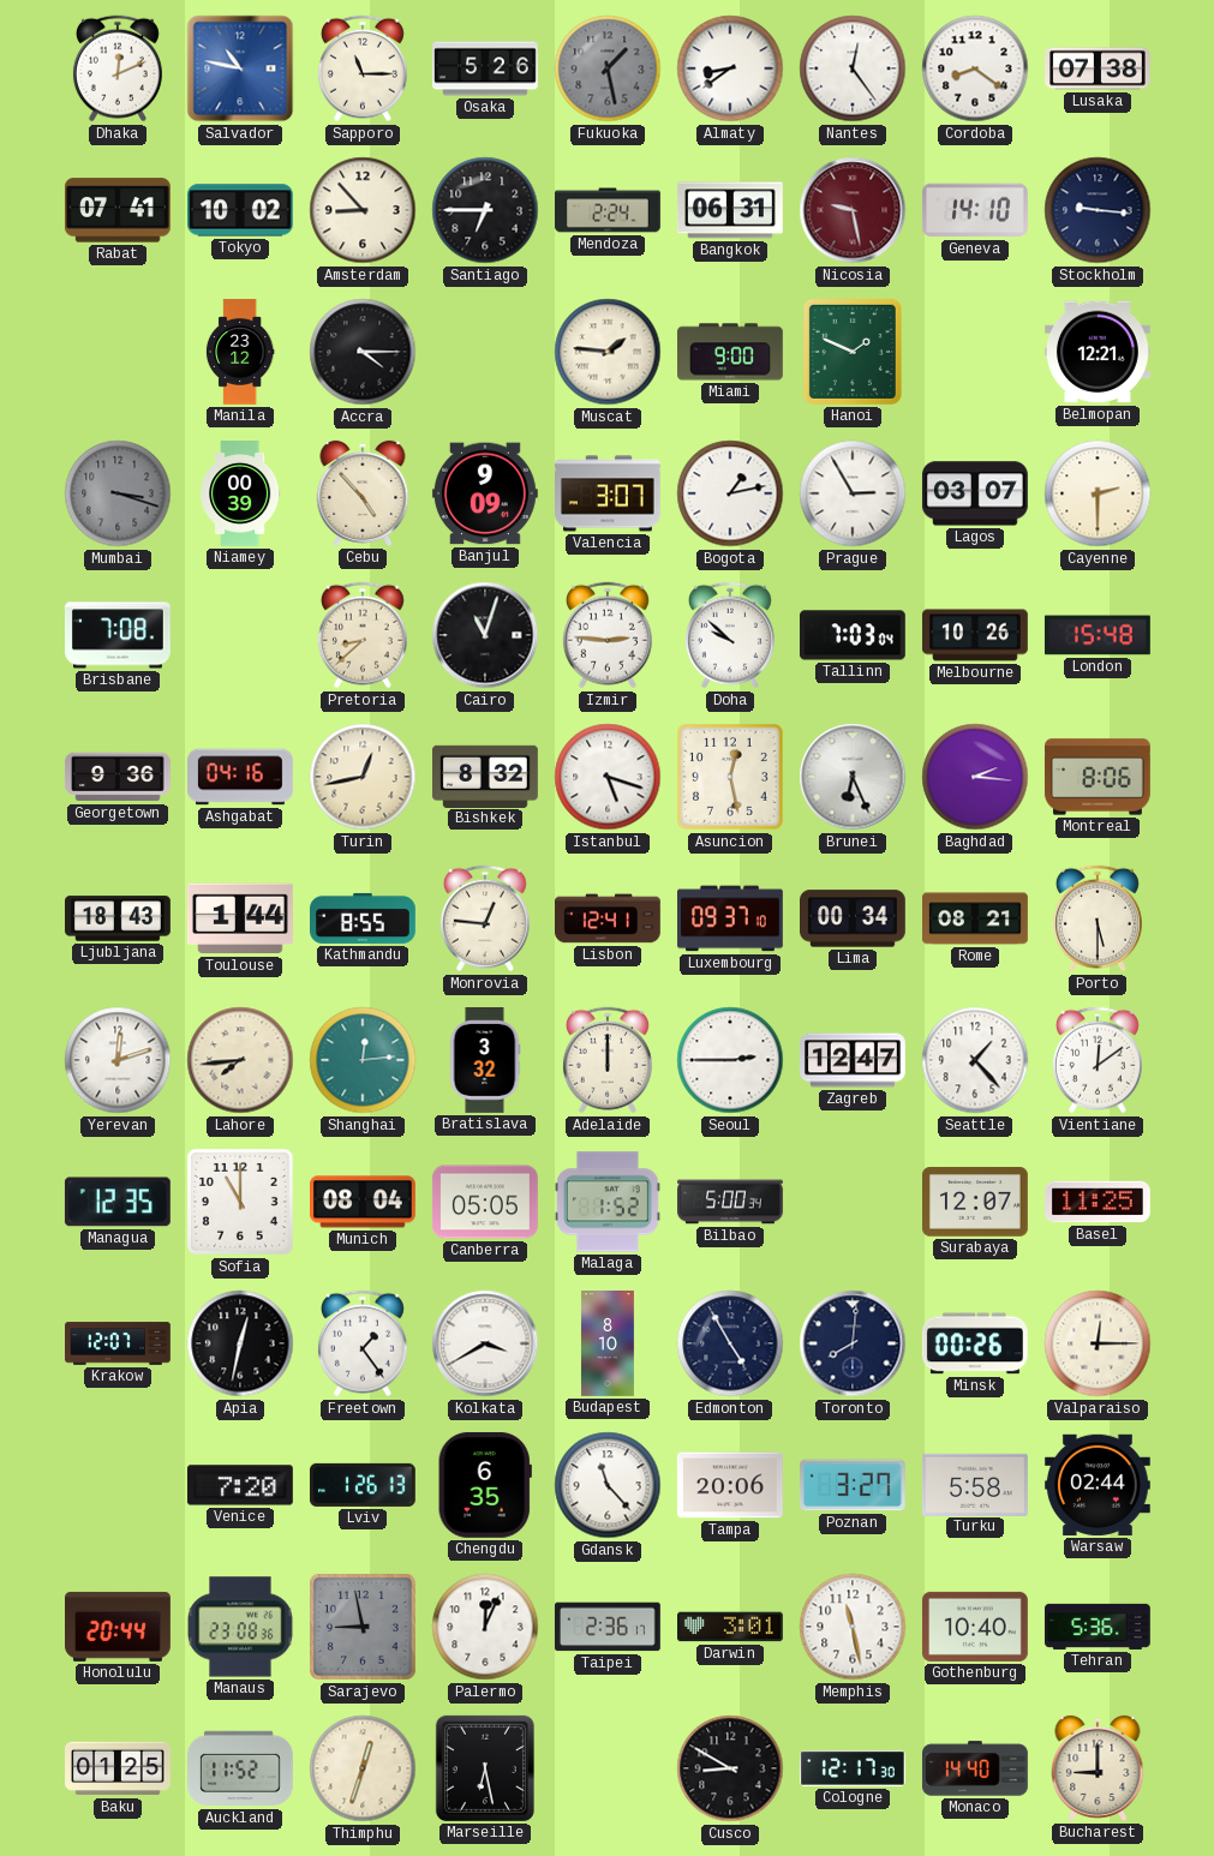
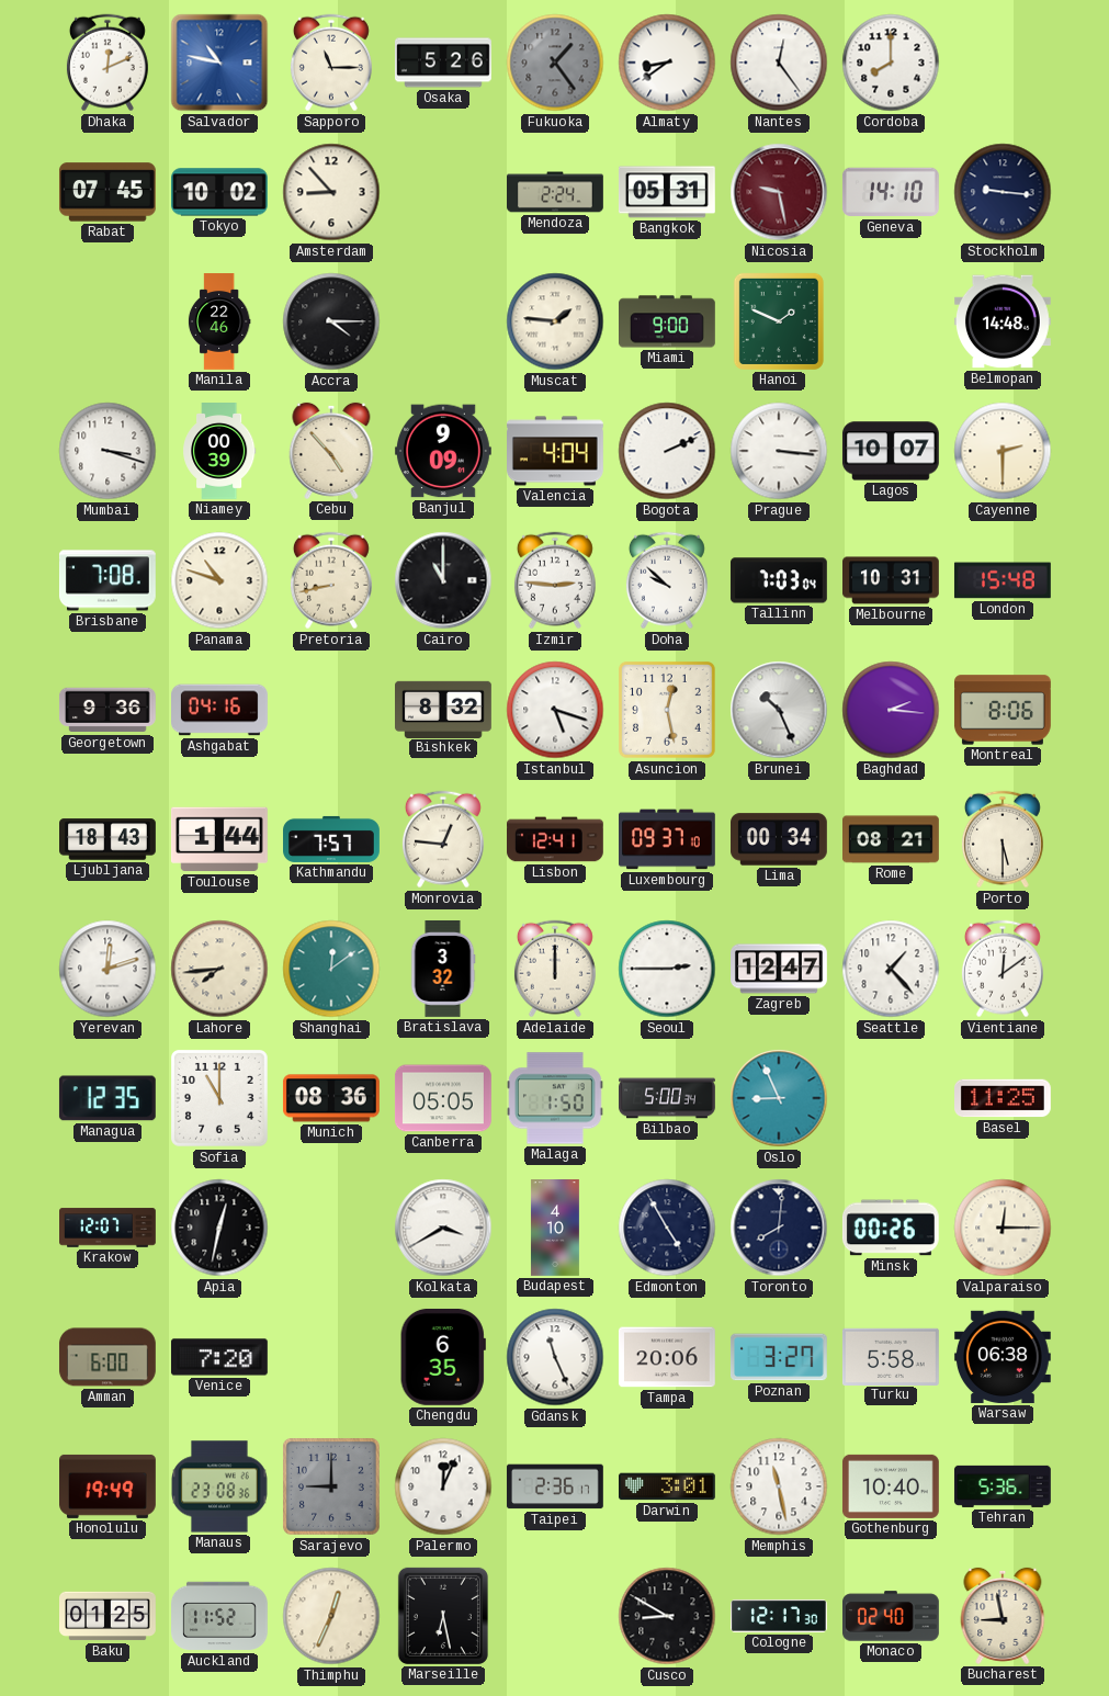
Fukuoka: 1:28 -> 1:24 (555, 63)
Cordoba: 8:21 -> 8:00 (891, 63)
Lusaka: 07:38 -> none (1099, 68)
Rabat: 07:41 -> 07:45 (107, 192)
Santiago: 6:45 -> none (485, 210)
Bangkok: 06:31 -> 05:31 (667, 192)
Manila: 23:12 -> 22:46 (219, 321)
Belmopan: 12:21 -> 14:48 (1003, 321)
Mumbai dial: grey -> white (107, 451)
Valencia: 3:07 -> 4:04 (556, 451)
Bogota: 1:13 -> 2:11 (667, 451)
Prague: 2:55 -> 3:16 (779, 451)
Lagos: 03:07 -> 10:07 (891, 451)
Panama: none -> 10:48 (219, 580)
Pretoria: 8:38 -> 8:43 (331, 580)
Cairo: 11:03 -> 11:00 (443, 580)
Melbourne: 10:26 -> 10:31 (892, 580)
Turin: 12:43 -> none (363, 777)
Brunei: 6:26 -> 10:26 (779, 710)
Kathmandu: 8:55 -> 7:57 (332, 839)
Shanghai: 12:14 -> 12:09 (331, 969)
Munich: 08:04 -> 08:36 (331, 1098)
Malaga: 1:52 -> 1:50 (555, 1098)
Oslo: none -> 8:56 (779, 1098)
Surabaya: 12:07 -> none (976, 1202)
Freetown: 1:24 -> none (363, 1343)
Budapest: 8:10 -> 4:10 (555, 1229)
Amman: none -> 6:00 (107, 1357)
Lviv: 1:26 -> none (363, 1485)
Gdansk: 11:23 -> 11:26 (555, 1357)
Warsaw: 02:44 -> 06:38 (1003, 1357)
Honolulu: 20:44 -> 19:49 (109, 1486)
Sarajevo: 8:58 -> 9:00 (332, 1488)
Thimphu: 12:33 -> 12:34 (331, 1616)
Monaco: 14:40 -> 02:40 (892, 1616)
Bucharest: 9:00 -> 8:58 (1003, 1616)
